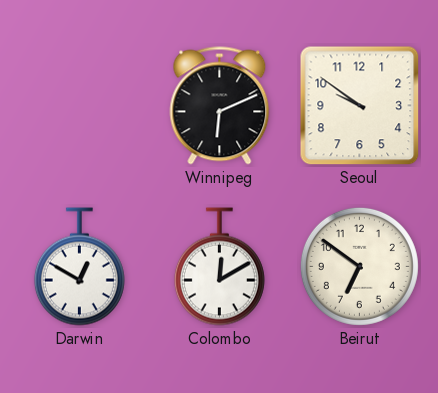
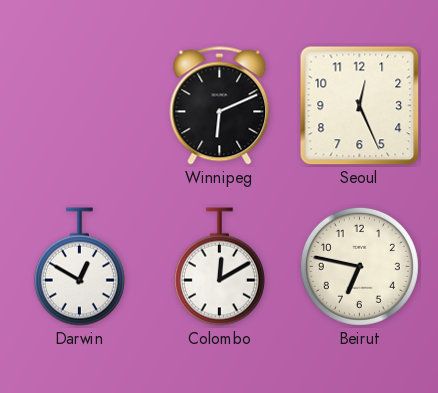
Seoul: 9:51 -> 12:26 (360, 106)
Beirut: 6:51 -> 6:47 (359, 266)
